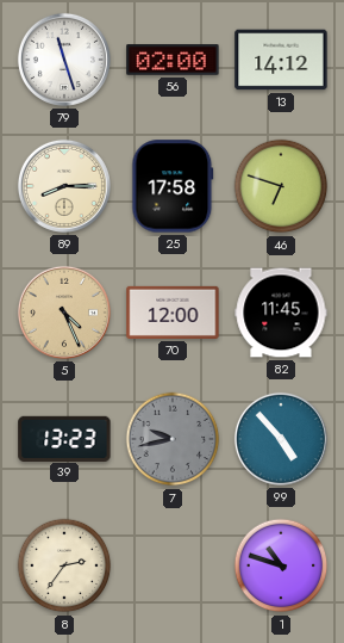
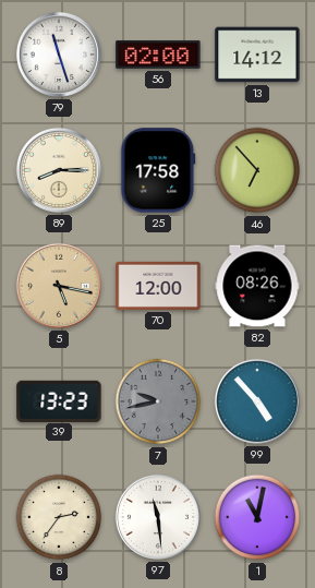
46: 6:48 -> 6:53 (257, 170)
5: 4:26 -> 5:17 (59, 286)
82: 11:45 -> 08:26 (257, 286)
97: none -> 11:29 (158, 517)
1: 10:48 -> 11:02 (257, 517)
